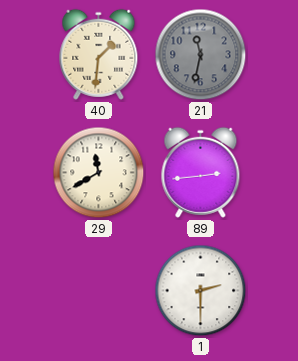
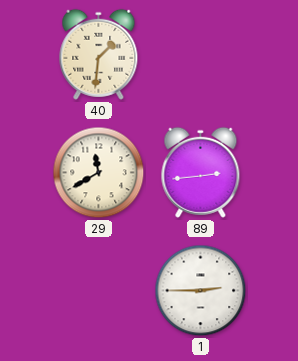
21: 11:32 -> none (201, 55)
1: 2:30 -> 2:45 (201, 291)
